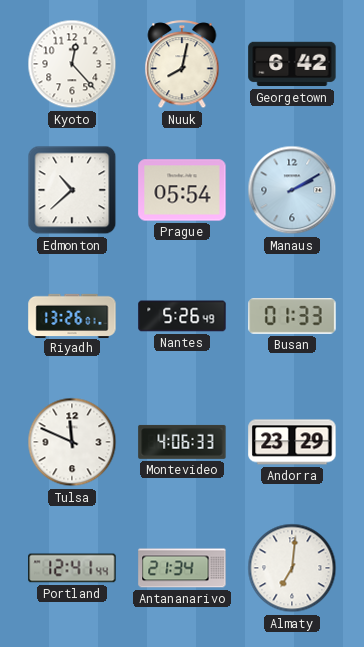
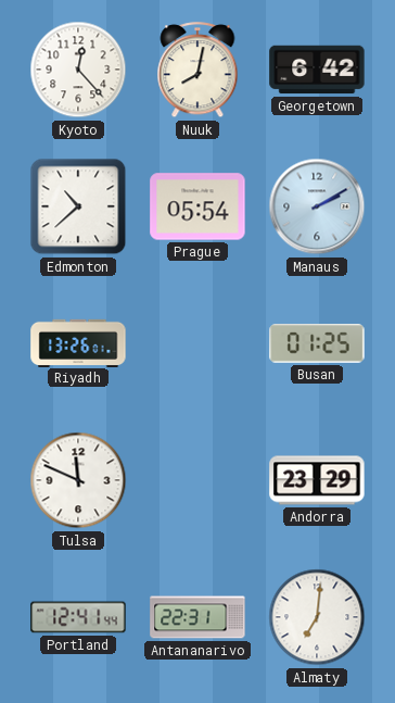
Nantes: 5:26 -> none (182, 316)
Busan: 01:33 -> 01:25 (317, 343)
Montevideo: 4:06 -> none (182, 442)
Antananarivo: 21:34 -> 22:31 (197, 617)
